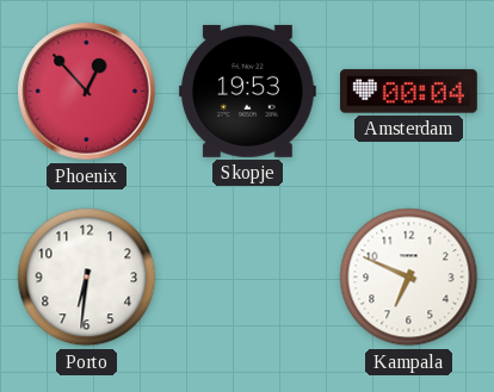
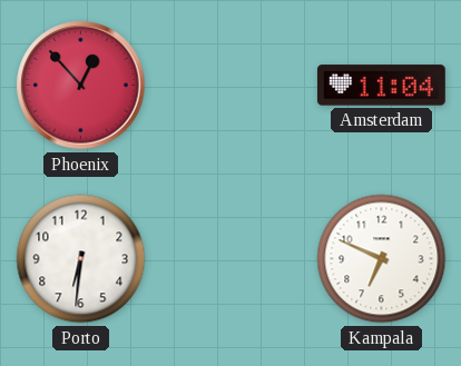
Skopje: 19:53 -> none (247, 91)
Amsterdam: 00:04 -> 11:04 (381, 86)
